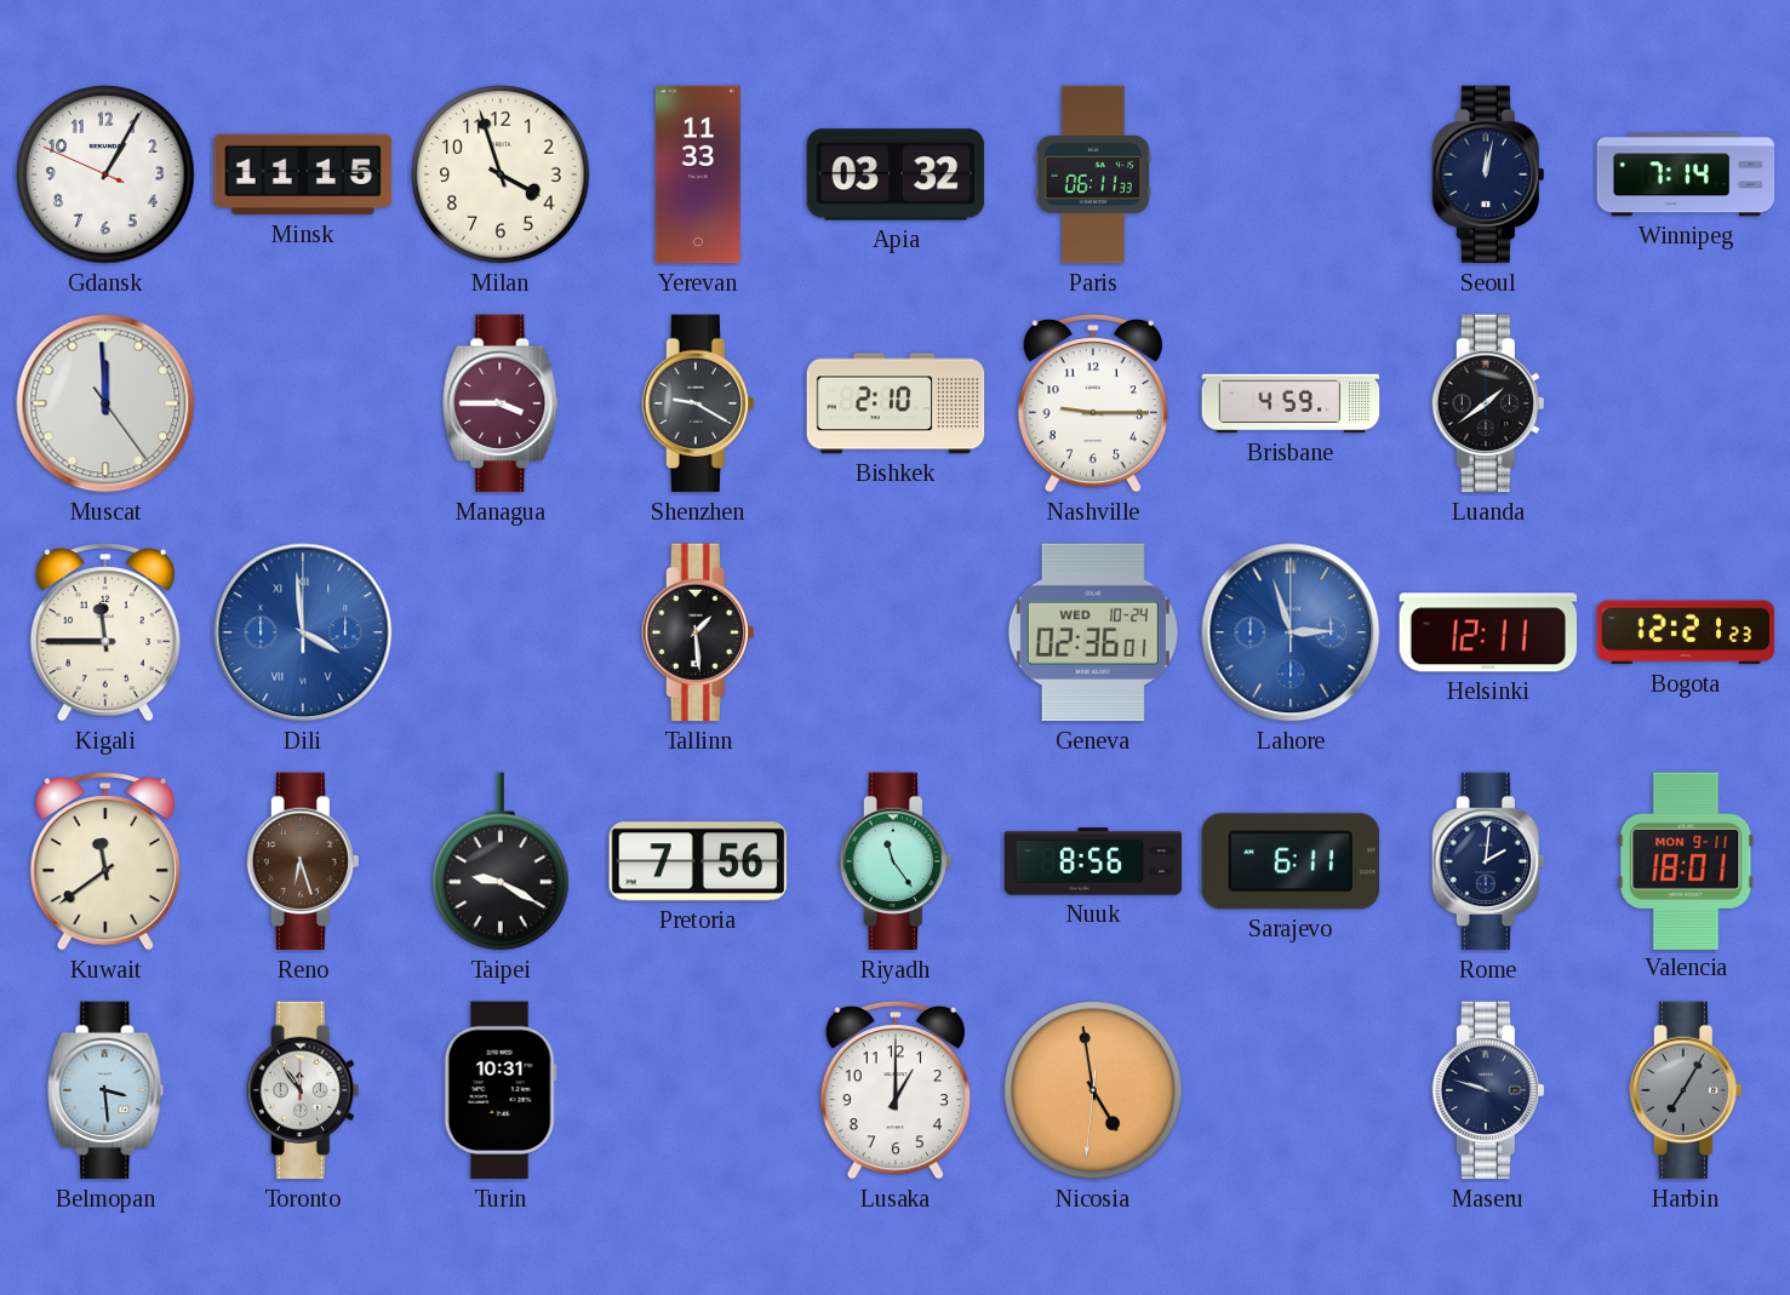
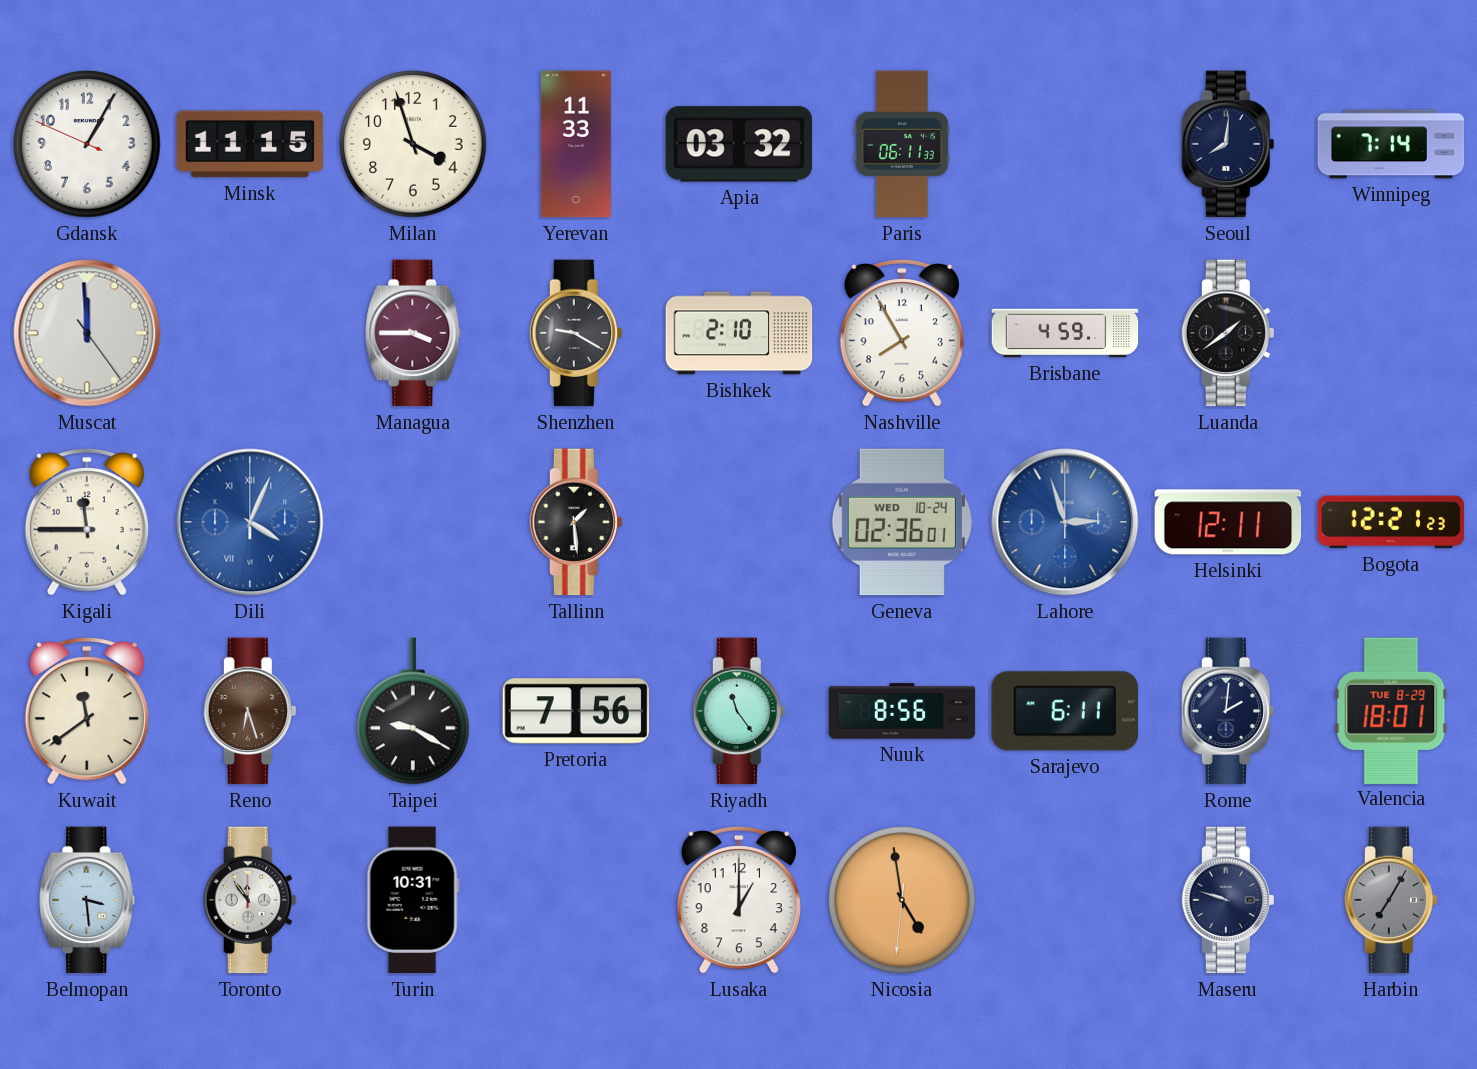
Seoul: 12:02 -> 8:01 (1227, 144)
Nashville: 9:15 -> 7:55 (902, 334)
Dili: 3:59 -> 4:04 (250, 522)
Valencia date: MON 9-11 -> TUE 8-29 (1391, 710)
